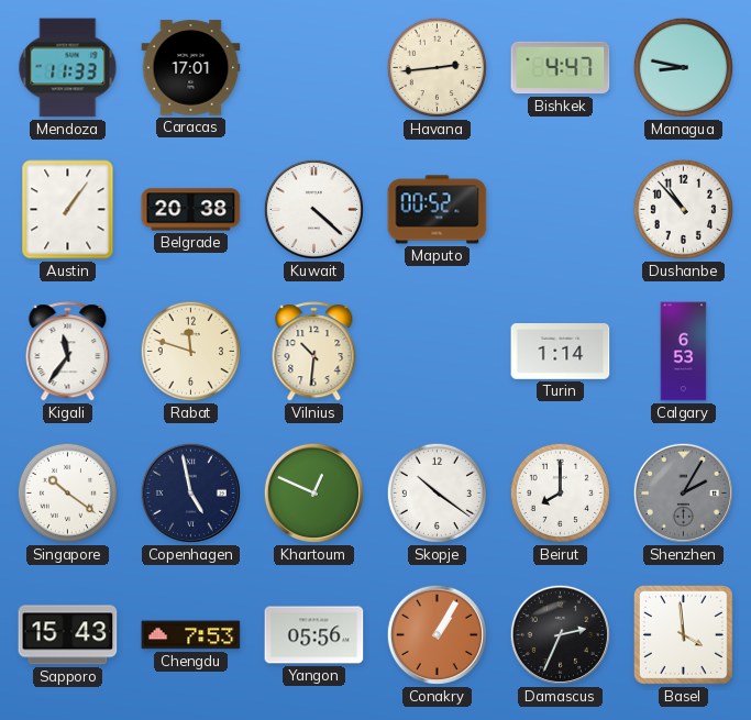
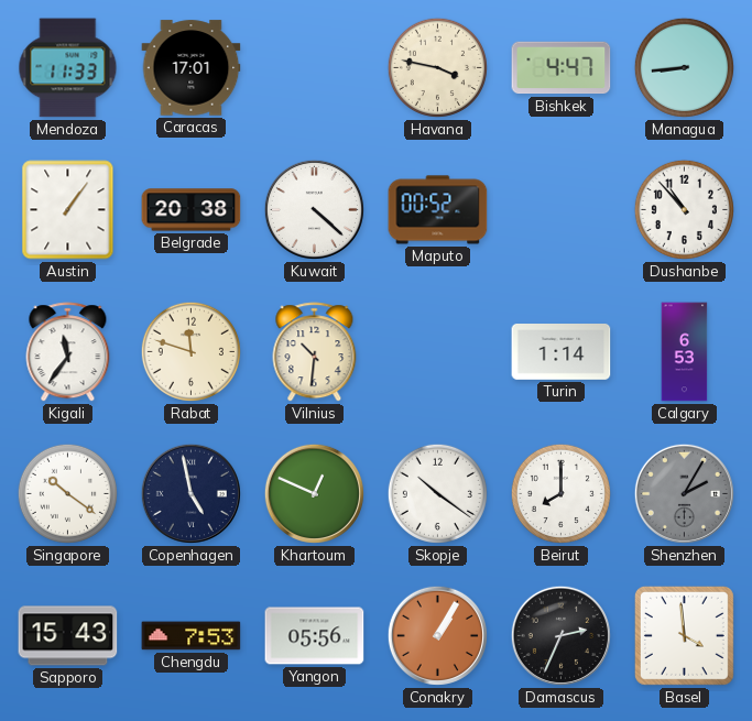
Havana: 2:44 -> 3:47 (437, 67)
Managua: 8:47 -> 8:44 (684, 67)
